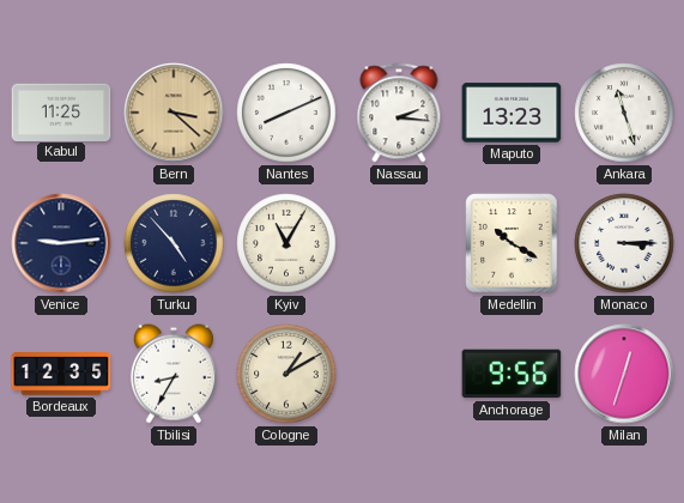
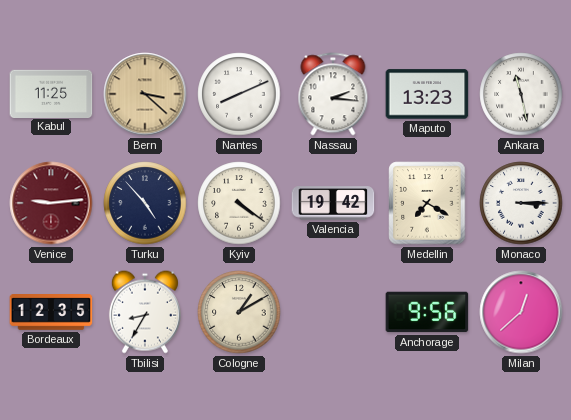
Ankara: 11:27 -> 11:28 (521, 94)
Venice dial: navy -> burgundy (51, 203)
Kyiv: 11:05 -> 4:21 (239, 203)
Valencia: none -> 19:42 (333, 203)
Medellin: 10:20 -> 7:20 (427, 203)
Milan: 12:33 -> 12:38 (521, 312)
